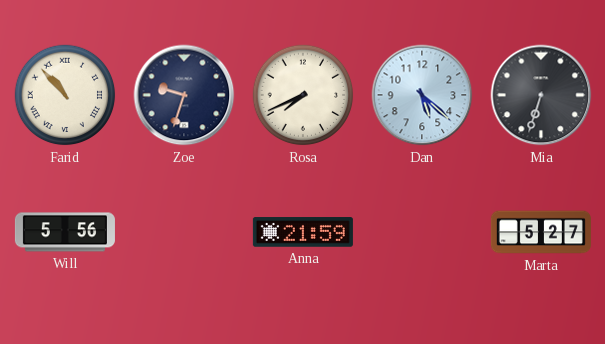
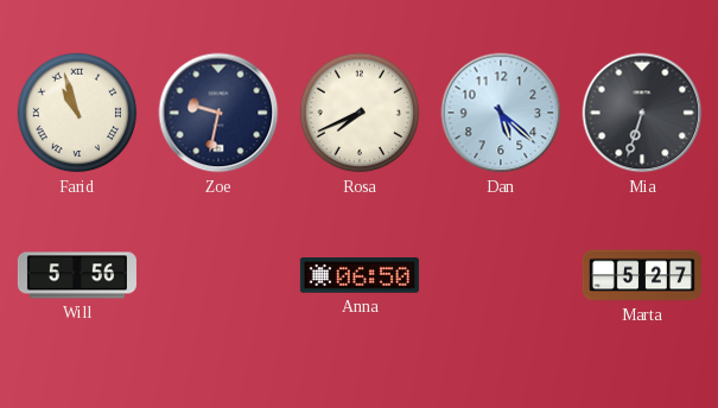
Farid: 10:53 -> 10:57 (77, 113)
Zoe: 9:33 -> 9:32 (218, 113)
Anna: 21:59 -> 06:50 (360, 275)
